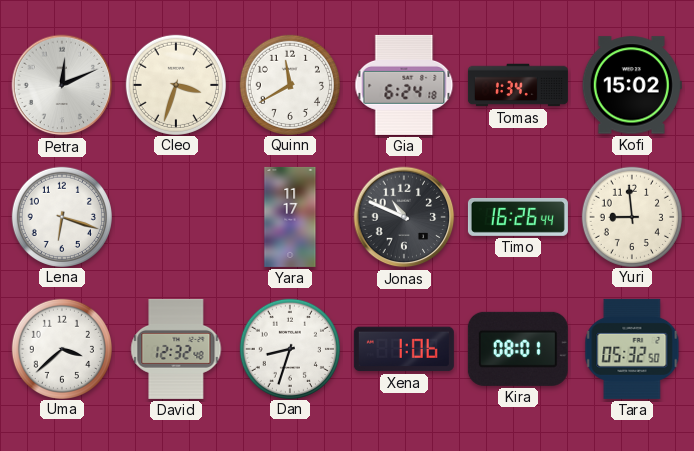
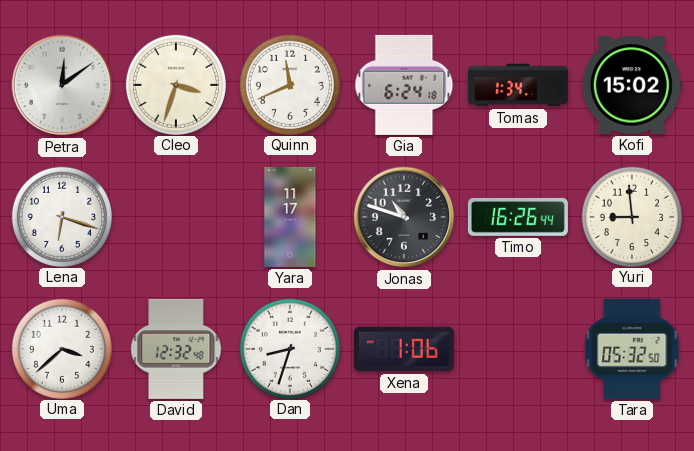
Petra: 12:11 -> 12:09 (62, 85)
Quinn: 11:40 -> 11:41 (289, 84)
Jonas: 10:49 -> 10:48 (404, 217)
Kira: 08:01 -> none (518, 349)
